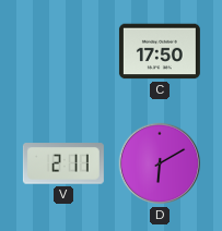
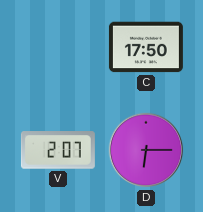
V: 2:11 -> 2:07 (58, 150)
D: 6:10 -> 6:15 (146, 150)
